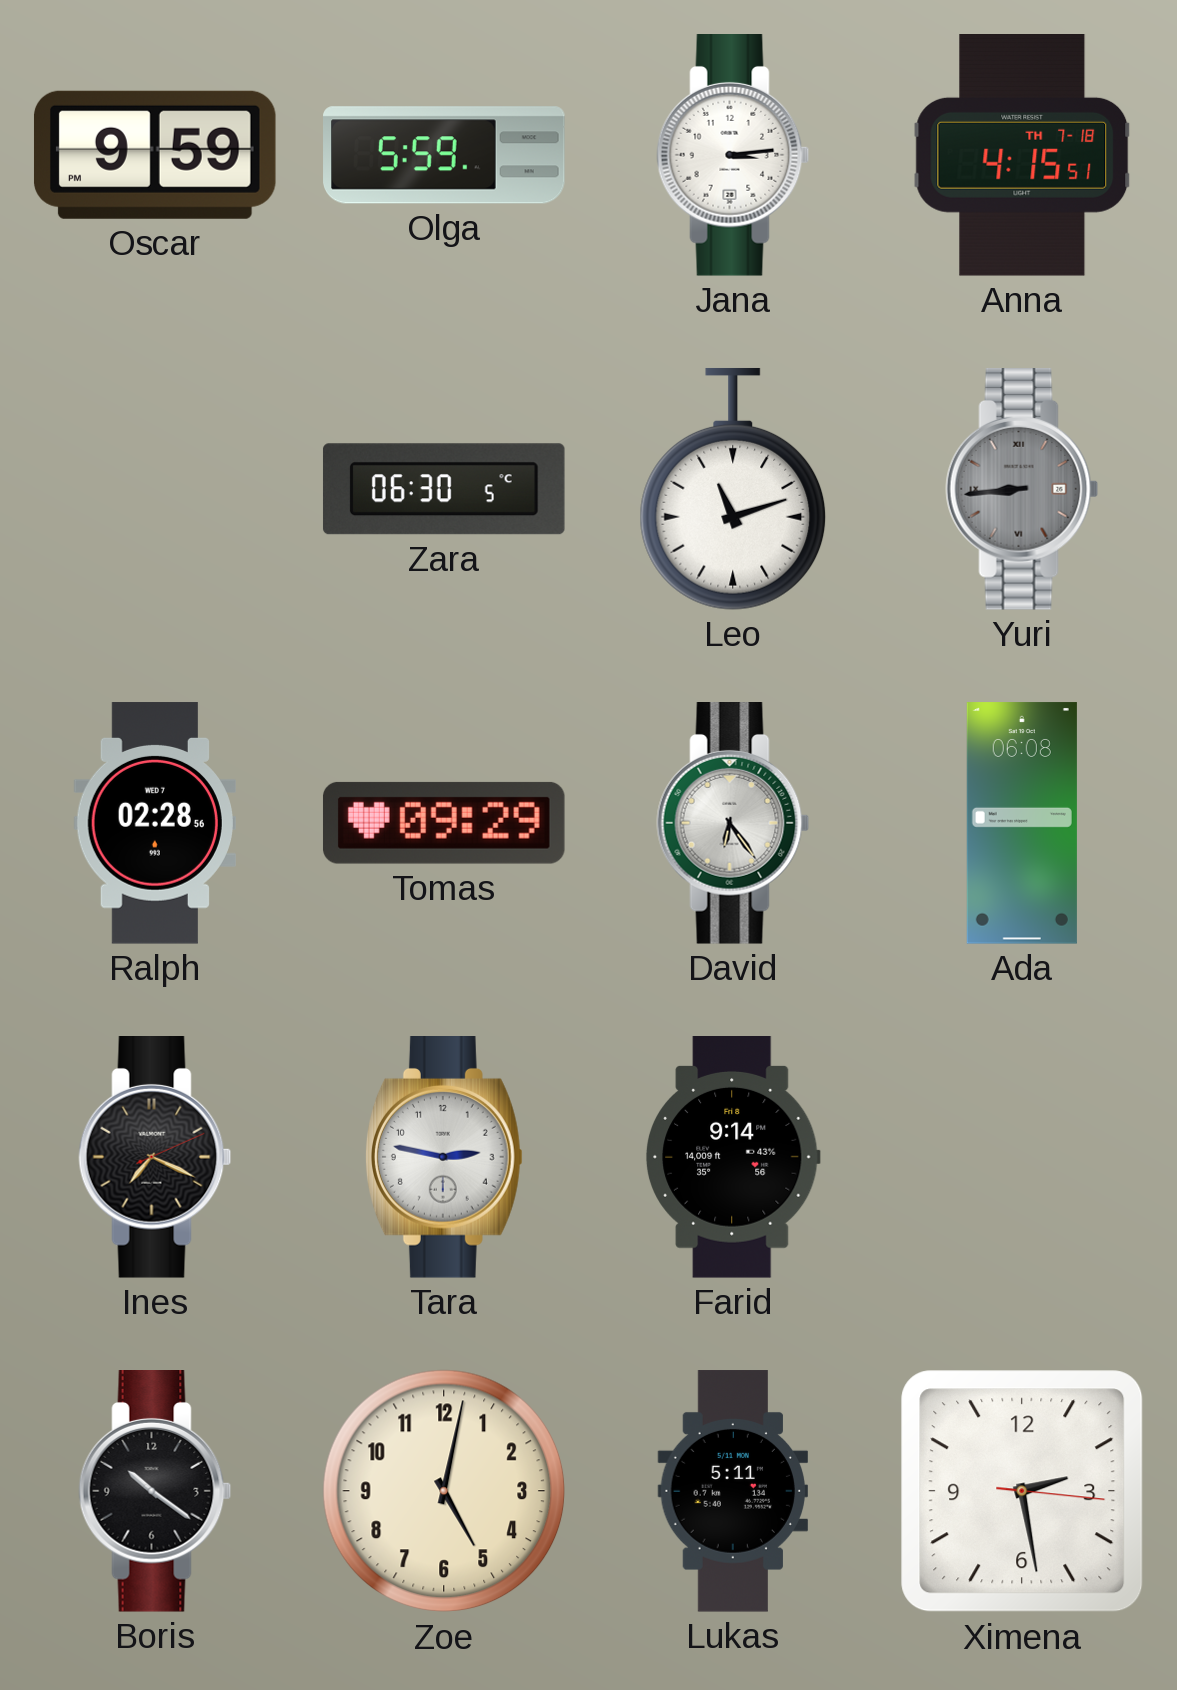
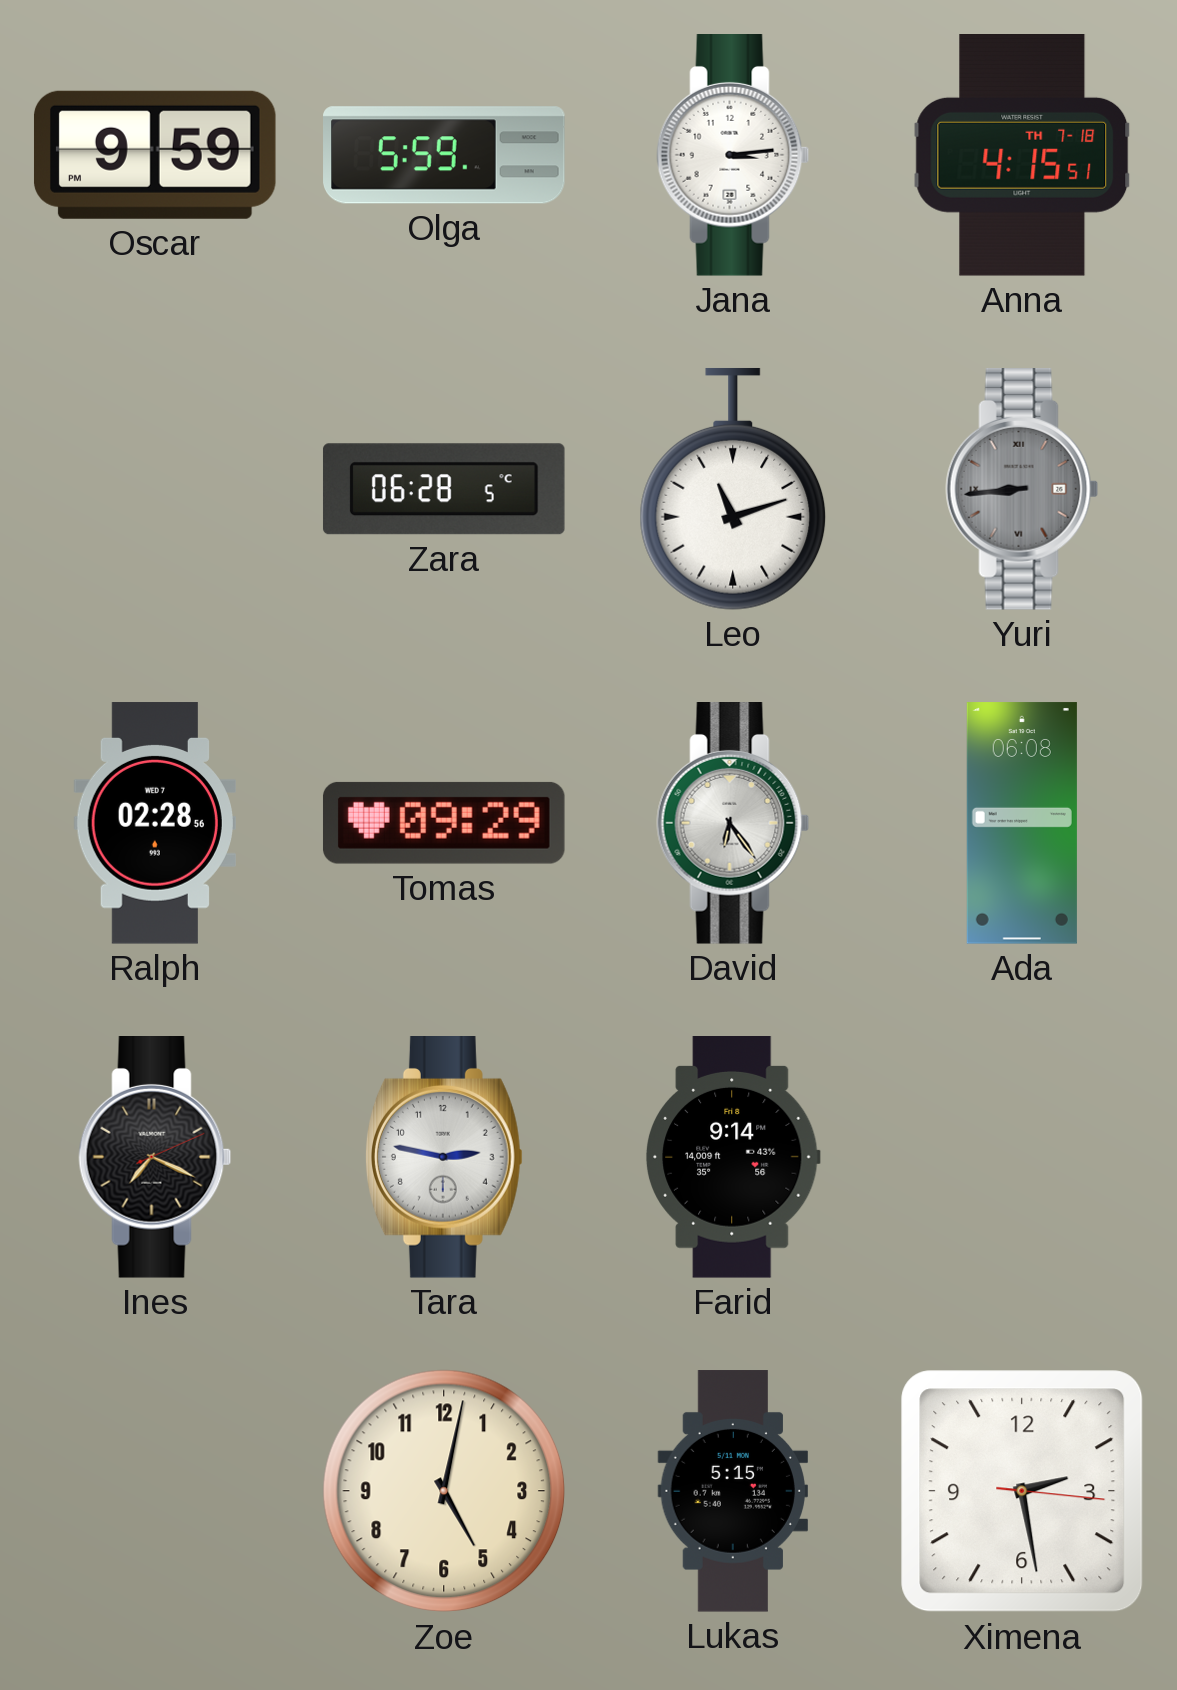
Zara: 06:30 -> 06:28 (444, 489)
Boris: 10:21 -> none (155, 1492)
Lukas: 5:11 -> 5:15 (732, 1491)
